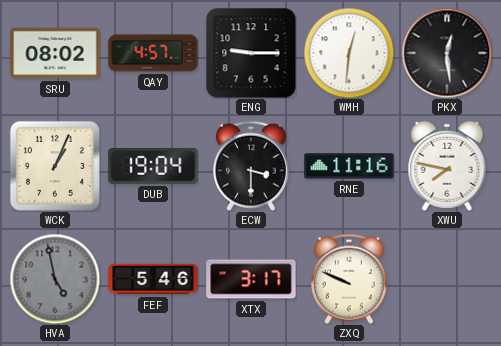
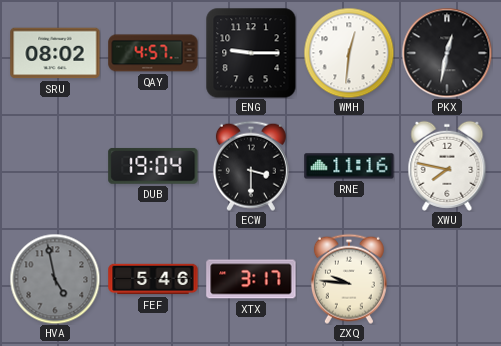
PKX: 12:29 -> 12:32 (447, 53)
WCK: 1:04 -> none (55, 166)
ZXQ: 9:49 -> 9:46 (349, 279)
